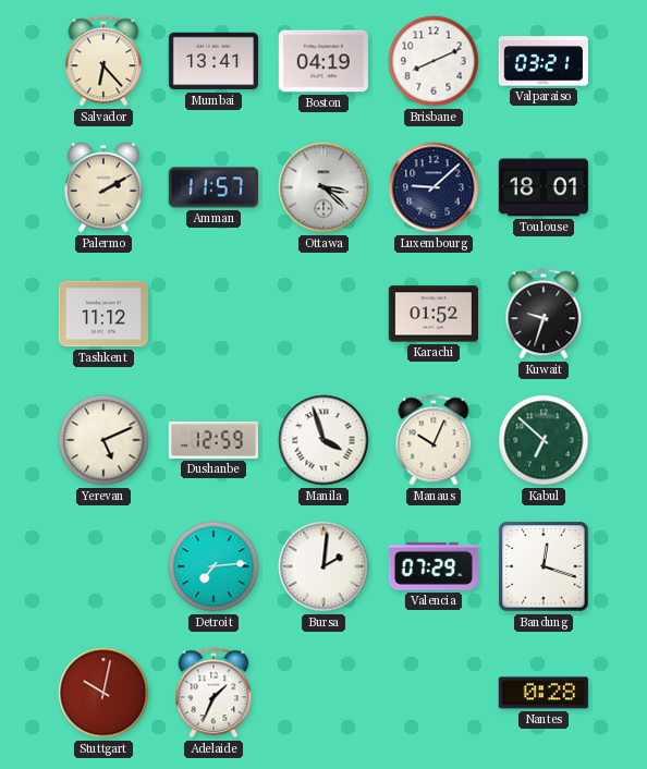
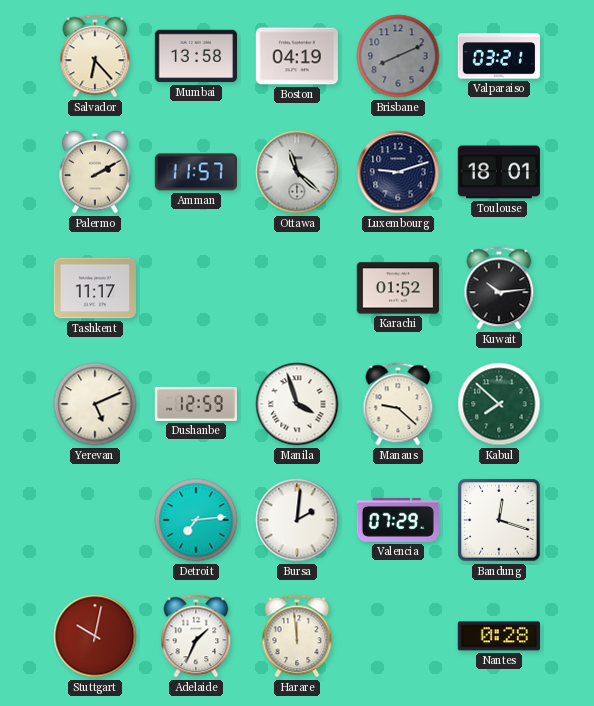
Mumbai: 13:41 -> 13:58 (195, 56)
Brisbane dial: white -> grey (398, 56)
Ottawa: 3:22 -> 11:22 (297, 172)
Luxembourg: 9:08 -> 9:12 (398, 172)
Tashkent: 11:12 -> 11:17 (94, 288)
Kuwait: 9:33 -> 10:14 (499, 288)
Manaus: 10:04 -> 9:22 (398, 404)
Kabul: 6:52 -> 7:52 (499, 404)
Harare: none -> 11:59 (297, 636)
